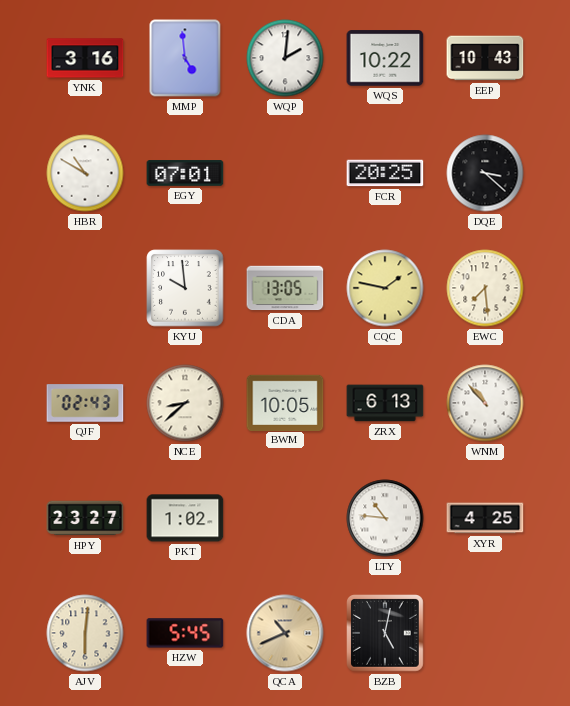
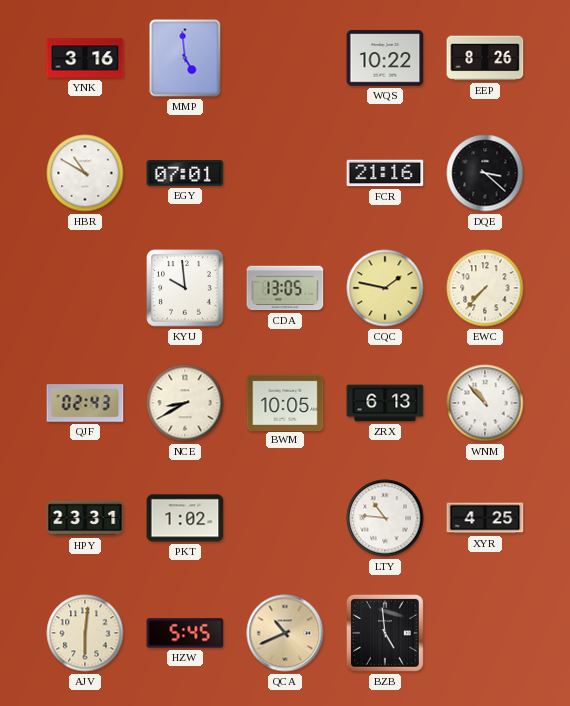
WQP: 2:01 -> none (285, 58)
EEP: 10:43 -> 8:26 (485, 58)
FCR: 20:25 -> 21:16 (385, 173)
EWC: 7:29 -> 7:37 (485, 288)
NCE: 8:38 -> 8:40 (185, 403)
HPY: 23:27 -> 23:31 (85, 518)
BZB: 5:02 -> 4:59 (386, 634)
